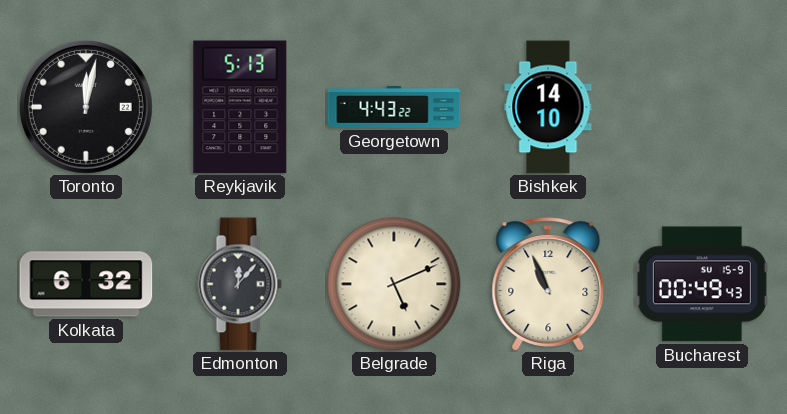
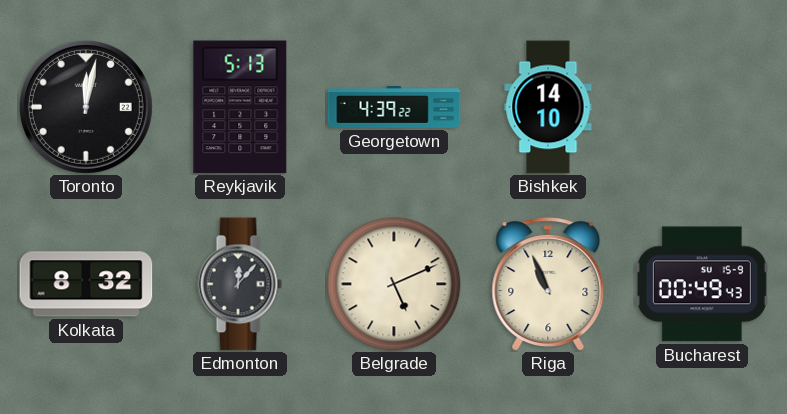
Georgetown: 4:43 -> 4:39 (394, 107)
Kolkata: 6:32 -> 8:32 (86, 284)
